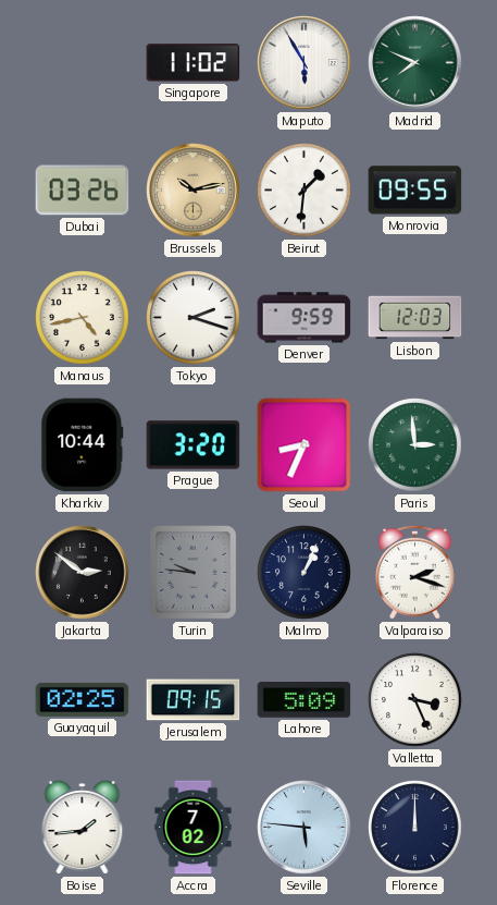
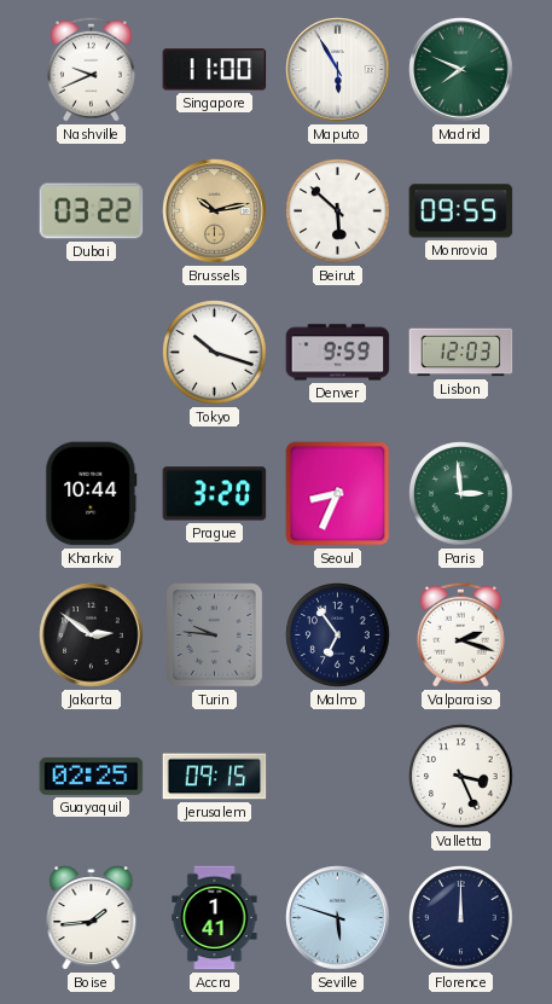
Nashville: none -> 9:41 (91, 69)
Singapore: 11:02 -> 11:00 (215, 70)
Dubai: 03:26 -> 03:22 (92, 211)
Beirut: 1:31 -> 5:52 (338, 211)
Manaus: 4:43 -> none (83, 318)
Tokyo: 2:18 -> 10:18 (215, 353)
Malmo: 1:04 -> 6:54 (338, 636)
Lahore: 5:09 -> none (305, 700)
Accra: 7:02 -> 1:41 (215, 918)
Seville: 5:46 -> 5:48 (338, 918)
